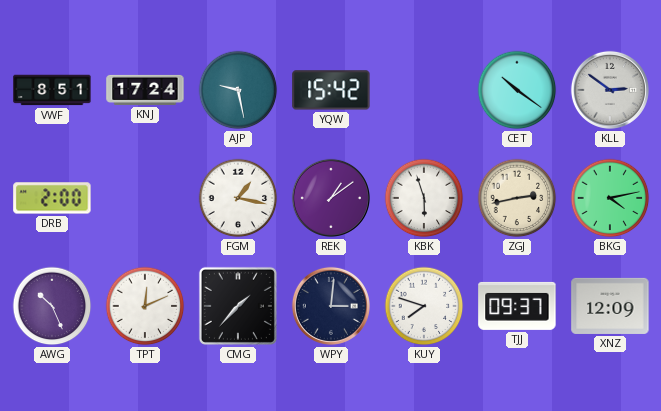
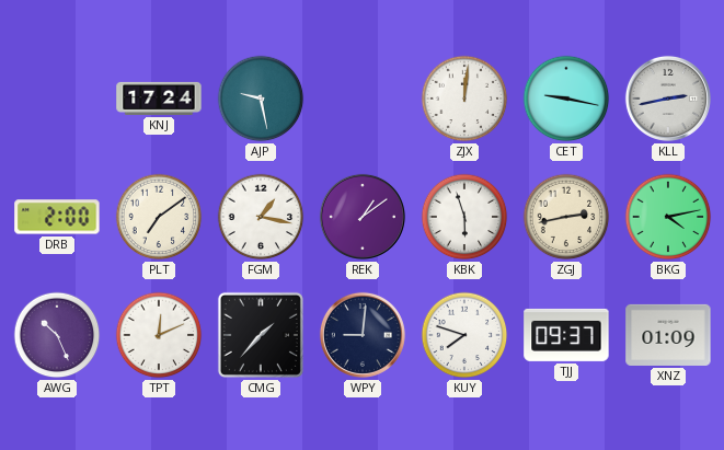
VWF: 8:51 -> none (52, 90)
YQW: 15:42 -> none (331, 90)
ZJX: none -> 12:01 (464, 99)
CET: 10:21 -> 9:17 (566, 99)
KLL: 2:51 -> 2:43 (668, 99)
PLT: none -> 7:09 (159, 217)
WPY: 3:01 -> 9:01 (363, 335)
XNZ: 12:09 -> 01:09 (668, 335)
